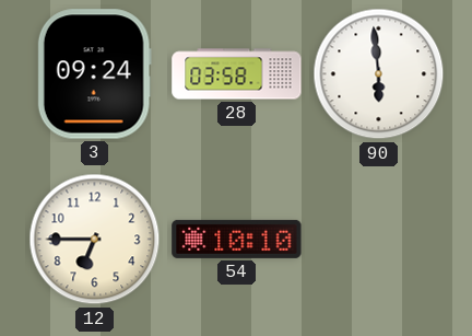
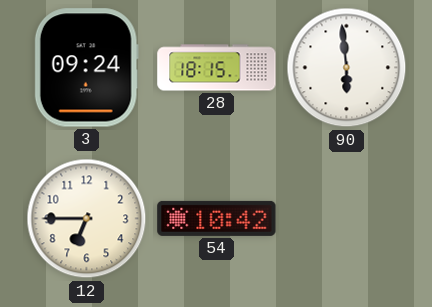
28: 03:58 -> 18:15 (217, 68)
54: 10:10 -> 10:42 (217, 218)
